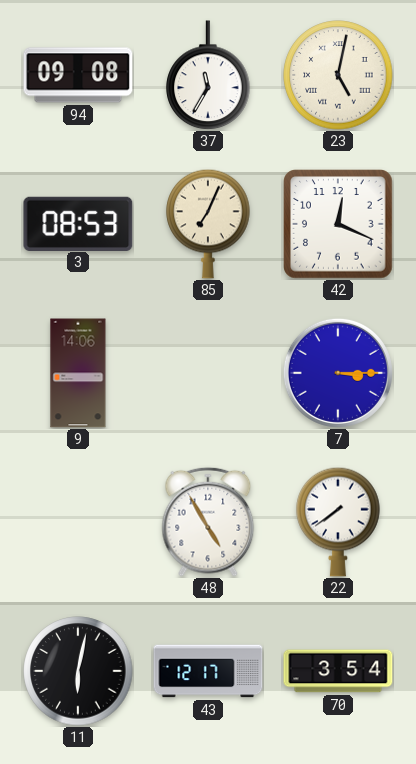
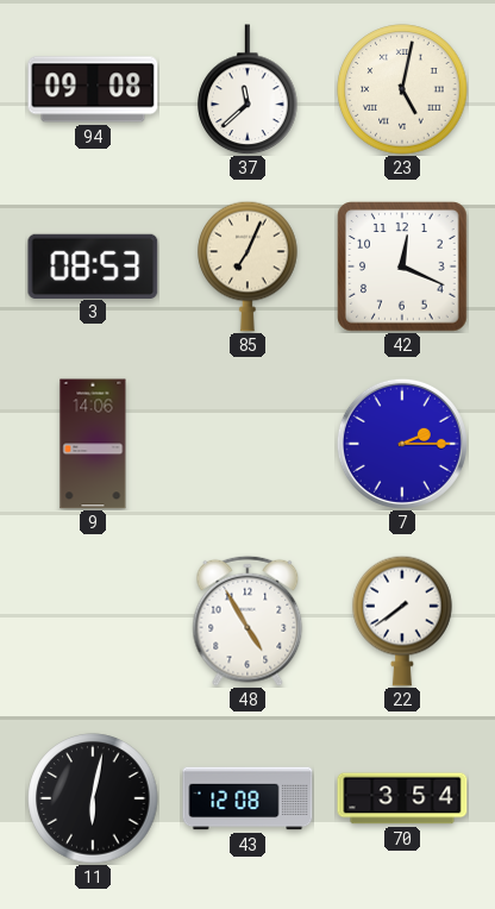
37: 11:35 -> 11:38 (248, 89)
7: 3:15 -> 2:15 (402, 444)
43: 12:17 -> 12:08 (248, 798)
